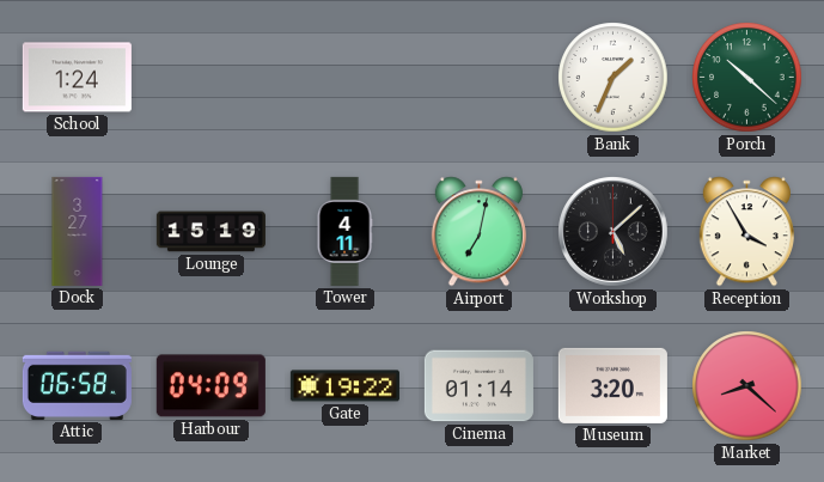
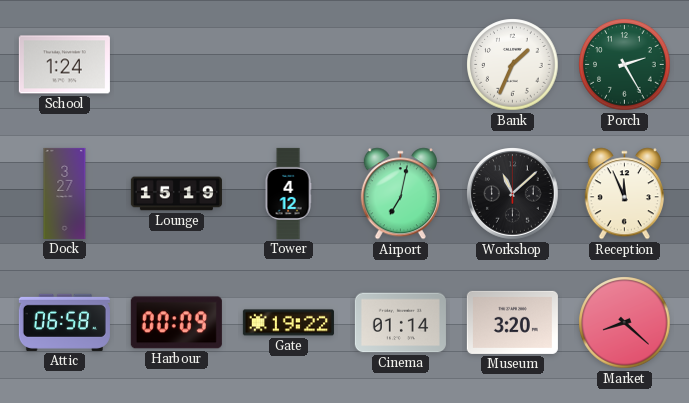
Porch: 10:22 -> 2:25 (625, 65)
Tower: 4:11 -> 4:12 (288, 193)
Workshop: 5:08 -> 11:08 (513, 194)
Reception: 3:55 -> 11:56 (624, 194)
Harbour: 04:09 -> 00:09 (176, 323)
